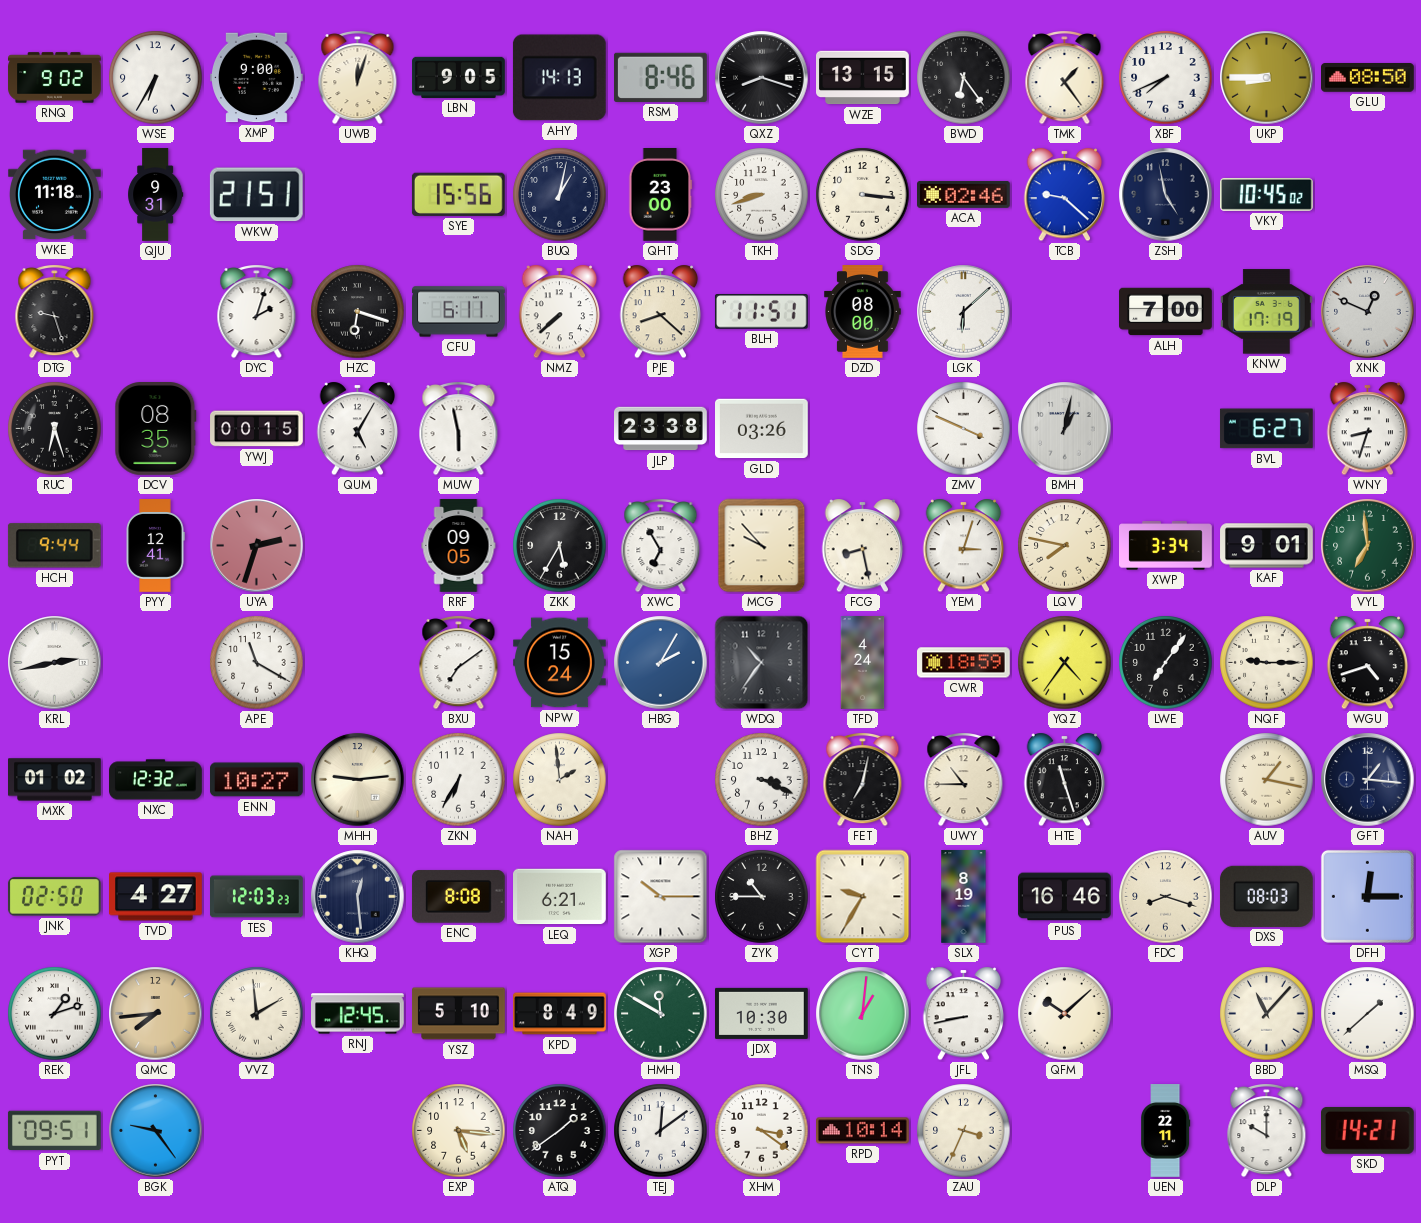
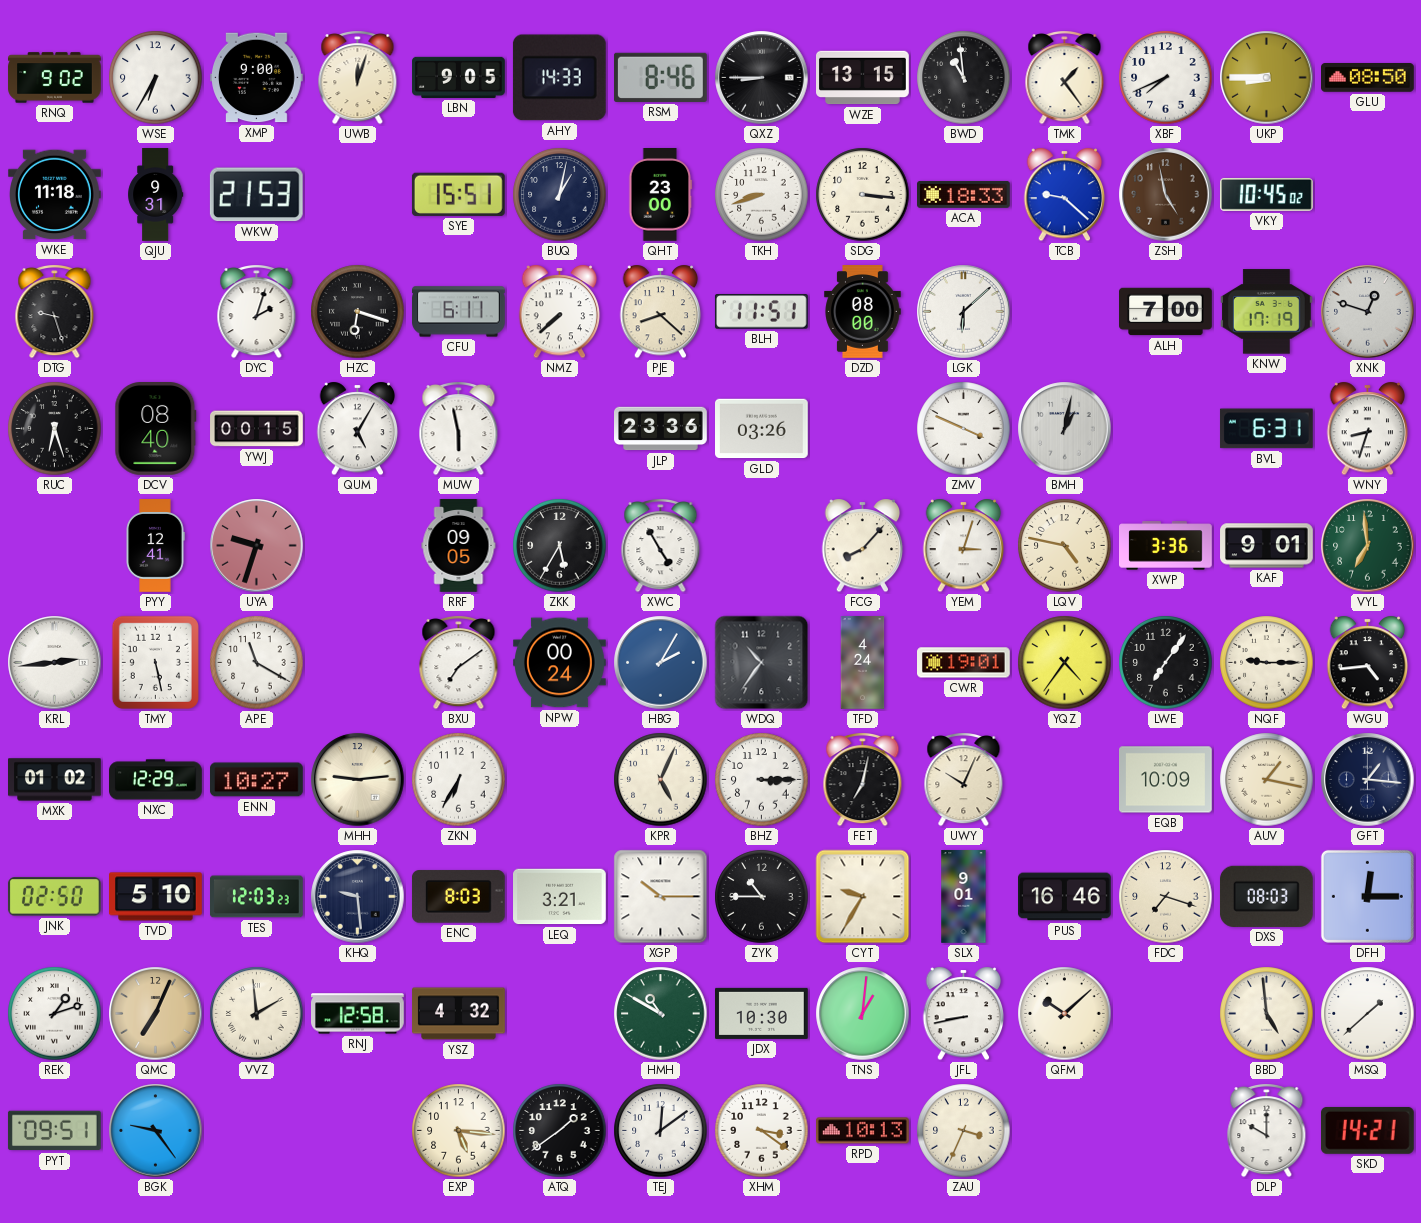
AHY: 14:13 -> 14:33 (559, 78)
QXZ: 8:18 -> 8:45 (762, 78)
BWD: 6:24 -> 10:59 (964, 78)
WKW: 21:51 -> 21:53 (256, 195)
SYE: 15:56 -> 15:51 (458, 194)
ACA: 02:46 -> 18:33 (964, 194)
ZSH dial: navy -> brown (1166, 195)
XNK: 12:49 -> 12:48 (1368, 312)
DCV: 08:35 -> 08:40 (156, 429)
JLP: 23:38 -> 23:36 (661, 429)
BVL: 6:27 -> 6:31 (1266, 429)
HCH: 9:44 -> none (54, 546)
UYA: 2:33 -> 9:33 (257, 546)
XWC: 6:55 -> 4:55 (661, 546)
MCG: 9:53 -> none (762, 546)
FCG: 8:28 -> 8:07 (863, 546)
LQV: 7:47 -> 4:47 (1065, 546)
XWP: 3:34 -> 3:36 (1166, 546)
KRL: 2:43 -> 2:44 (55, 663)
TMY: none -> 5:28 (155, 662)
NPW: 15:24 -> 00:24 (560, 663)
CWR: 18:59 -> 19:01 (964, 663)
WGU: 4:42 -> 4:44 (1368, 663)
NXC: 12:32 -> 12:29 (156, 780)
NAH: 1:59 -> none (560, 780)
KPR: none -> 5:04 (661, 780)
BHZ: 3:19 -> 3:15 (762, 780)
UWY: 10:45 -> 10:04 (964, 780)
HTE: 11:27 -> none (1065, 780)
EQB: none -> 10:09 (1166, 780)
TVD: 4:27 -> 5:10 (156, 897)
KHQ: 12:29 -> 9:29 (358, 897)
ENC: 8:08 -> 8:03 (458, 897)
LEQ: 6:21 -> 3:21 (560, 897)
SLX: 8:19 -> 9:01 (964, 897)
FDC: 8:18 -> 7:18 (1166, 897)
QMC: 7:44 -> 7:04 (156, 1014)
RNJ: 12:45 -> 12:58 (358, 1014)
YSZ: 5:10 -> 4:32 (459, 1014)
KPD: 8:49 -> none (560, 1014)
HMH: 11:50 -> 10:50 (661, 1014)
BBD: 11:07 -> 4:59 (1267, 1014)
RPD: 10:14 -> 10:13 (863, 1131)
UEN: 22:11 -> none (1165, 1131)
